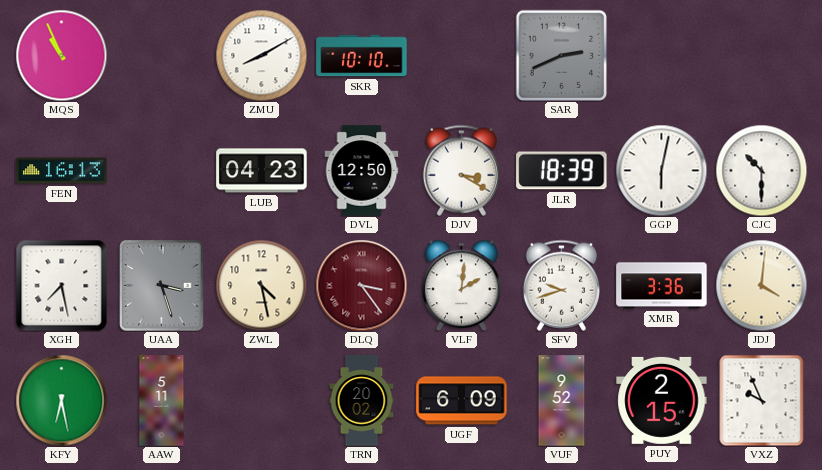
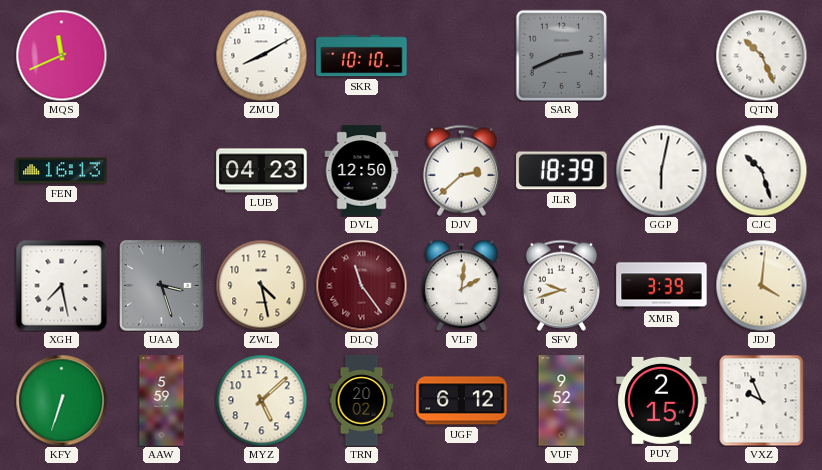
MQS: 10:56 -> 11:41 (61, 55)
QTN: none -> 10:26 (761, 55)
DJV: 3:20 -> 2:38 (461, 170)
CJC: 10:30 -> 10:27 (761, 170)
DLQ: 3:24 -> 11:24 (361, 285)
XMR: 3:36 -> 3:39 (662, 286)
KFY: 6:28 -> 6:33 (61, 400)
AAW: 5:11 -> 5:59 (162, 401)
MYZ: none -> 5:08 (261, 400)
UGF: 6:09 -> 6:12 (462, 401)
